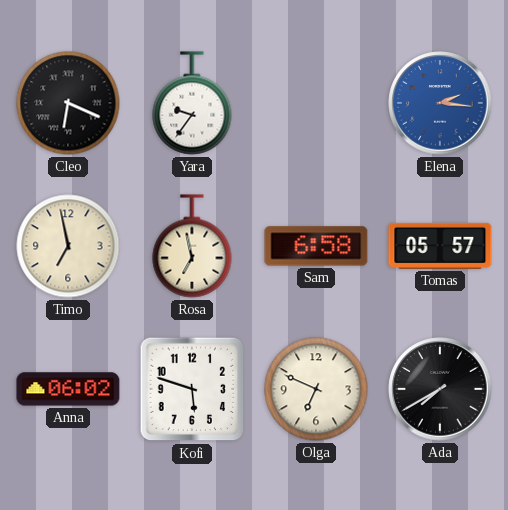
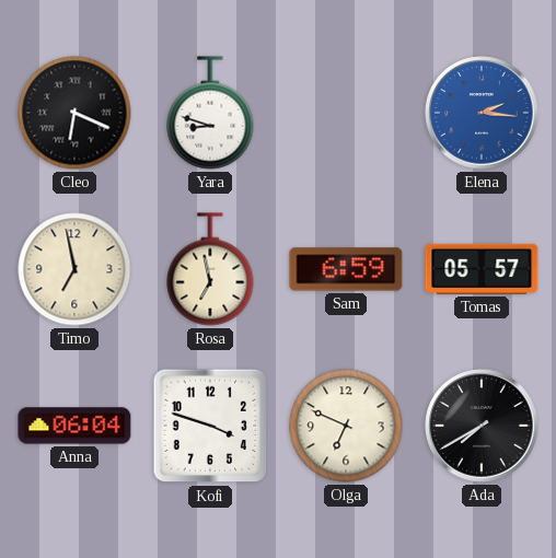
Yara: 9:36 -> 8:48 (210, 113)
Sam: 6:58 -> 6:59 (346, 269)
Anna: 06:02 -> 06:04 (74, 426)
Kofi: 5:48 -> 3:48 (210, 426)
